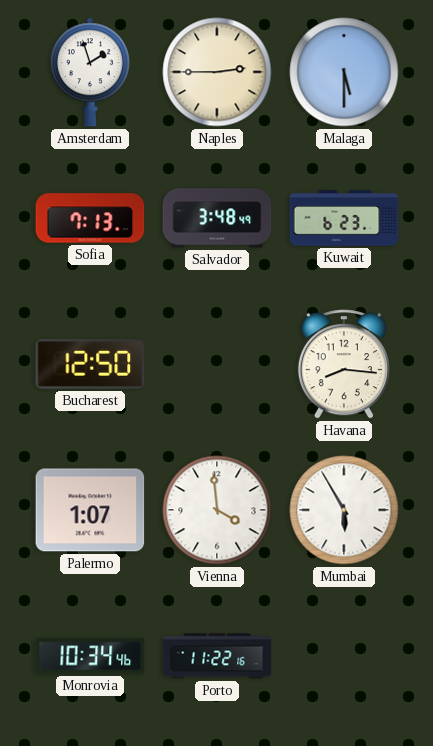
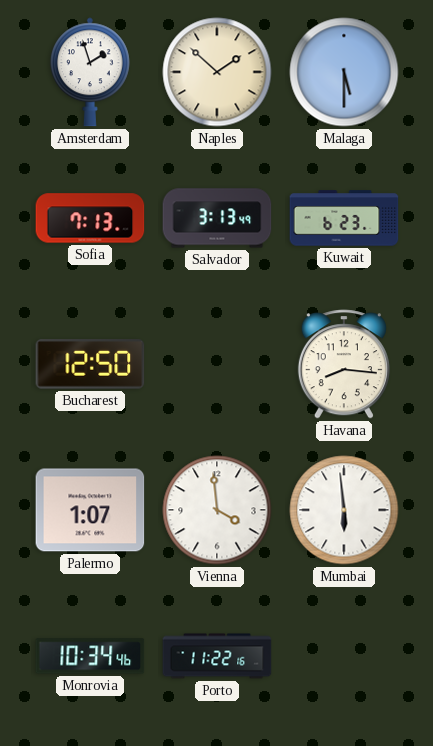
Naples: 2:45 -> 1:52 (217, 72)
Salvador: 3:48 -> 3:13 (217, 218)
Mumbai: 5:55 -> 5:59 (344, 510)
